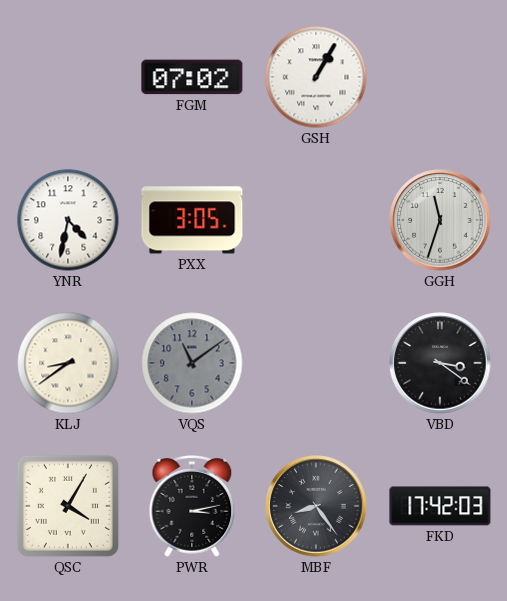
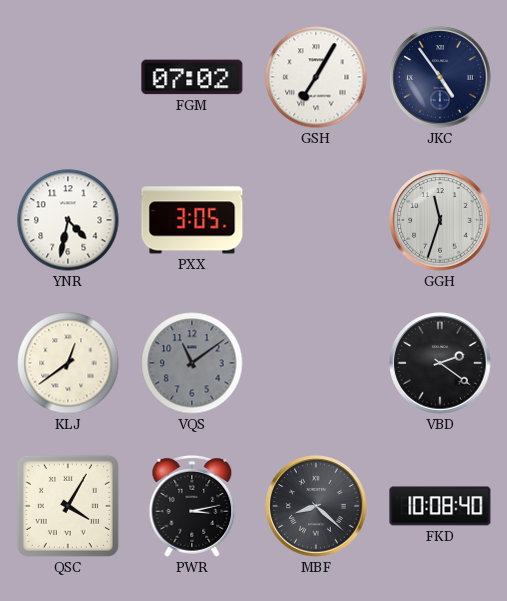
GSH: 1:05 -> 7:05 (316, 77)
JKC: none -> 4:54 (440, 77)
KLJ: 8:39 -> 12:39 (68, 363)
VBD: 3:21 -> 2:21 (440, 363)
MBF: 8:24 -> 8:22 (316, 506)
FKD: 17:42 -> 10:08 (440, 506)
